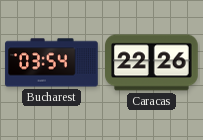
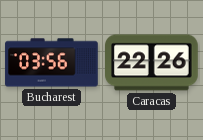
Bucharest: 03:54 -> 03:56 (52, 63)
